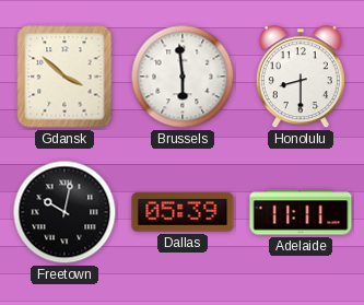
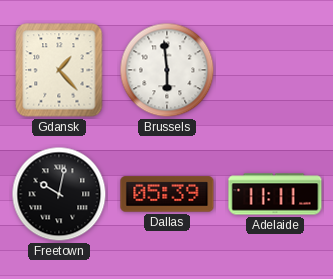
Gdansk: 3:52 -> 1:23 (59, 70)
Honolulu: 8:30 -> none (301, 78)
